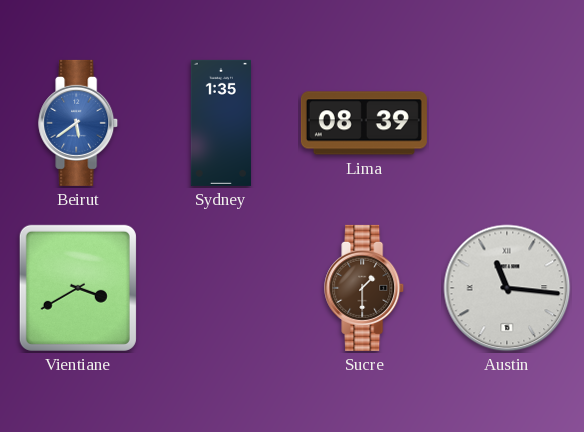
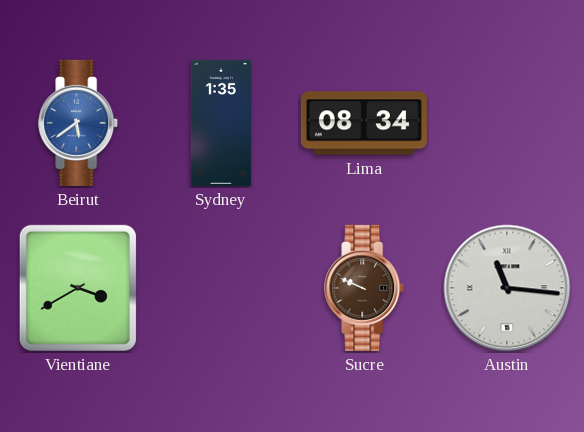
Lima: 08:39 -> 08:34 (364, 123)
Sucre: 1:30 -> 9:49 (365, 288)
